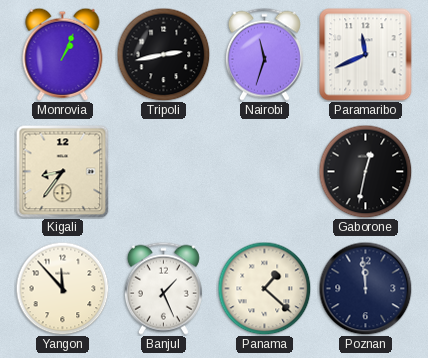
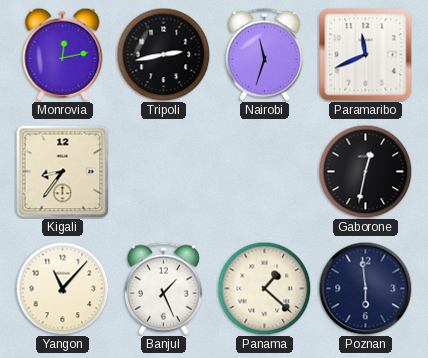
Monrovia: 1:04 -> 12:13 (63, 54)
Yangon: 11:53 -> 11:07 (62, 288)
Poznan: 11:59 -> 5:59 (365, 288)
